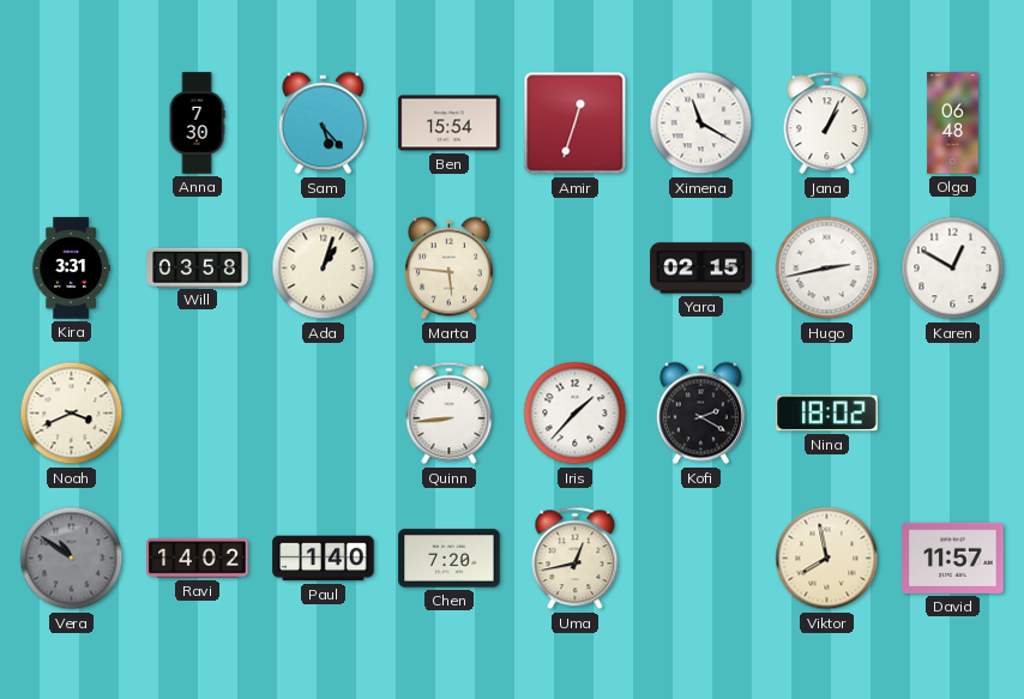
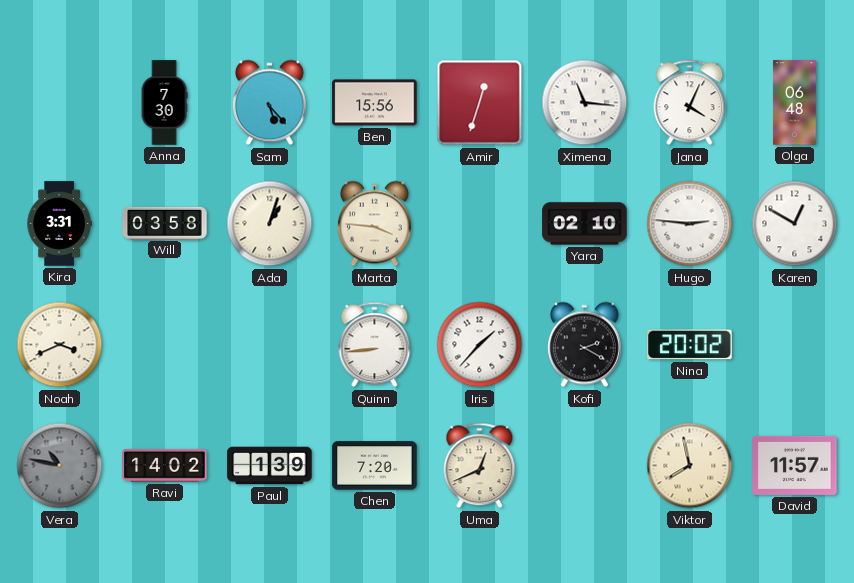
Ben: 15:54 -> 15:56 (375, 103)
Ximena: 11:20 -> 11:16 (585, 103)
Jana: 1:04 -> 4:04 (690, 103)
Marta: 5:46 -> 3:46 (374, 224)
Yara: 02:15 -> 02:10 (585, 224)
Hugo: 2:43 -> 2:46 (690, 224)
Nina: 18:02 -> 20:02 (690, 345)
Vera: 10:51 -> 10:47 (60, 466)
Paul: 1:40 -> 1:39 (270, 466)
Uma: 12:43 -> 12:41 (480, 466)
